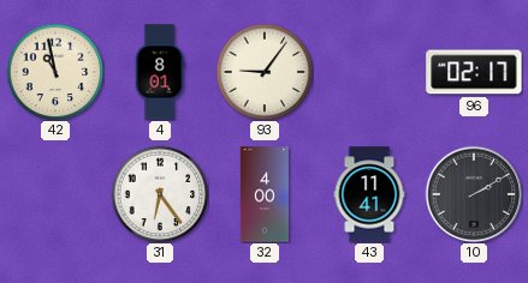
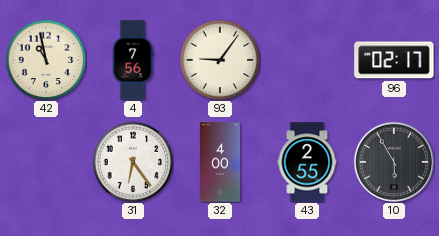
4: 8:01 -> 7:56 (133, 60)
43: 11:41 -> 2:55 (307, 162)
10: 2:10 -> 5:55 (394, 162)
